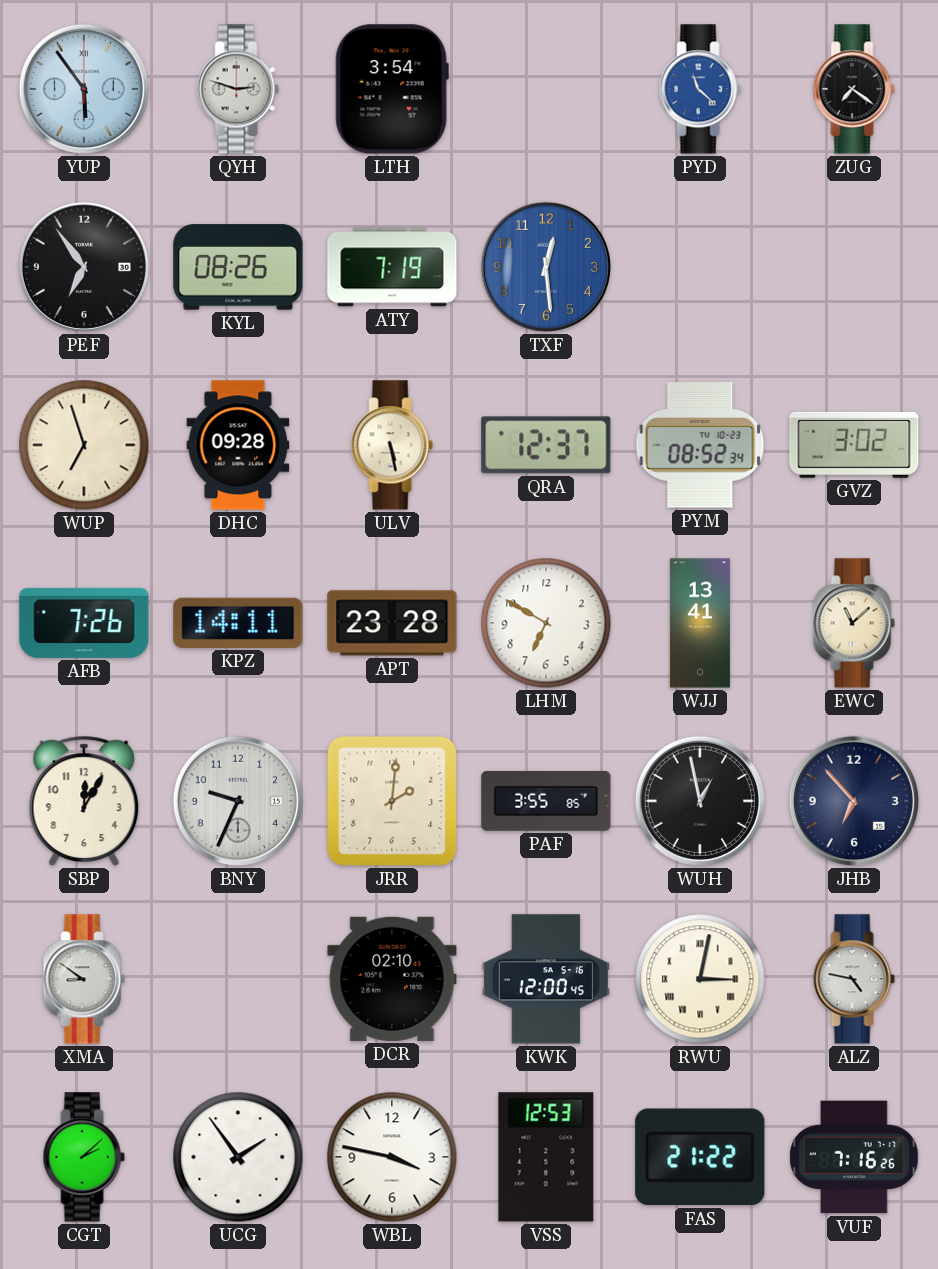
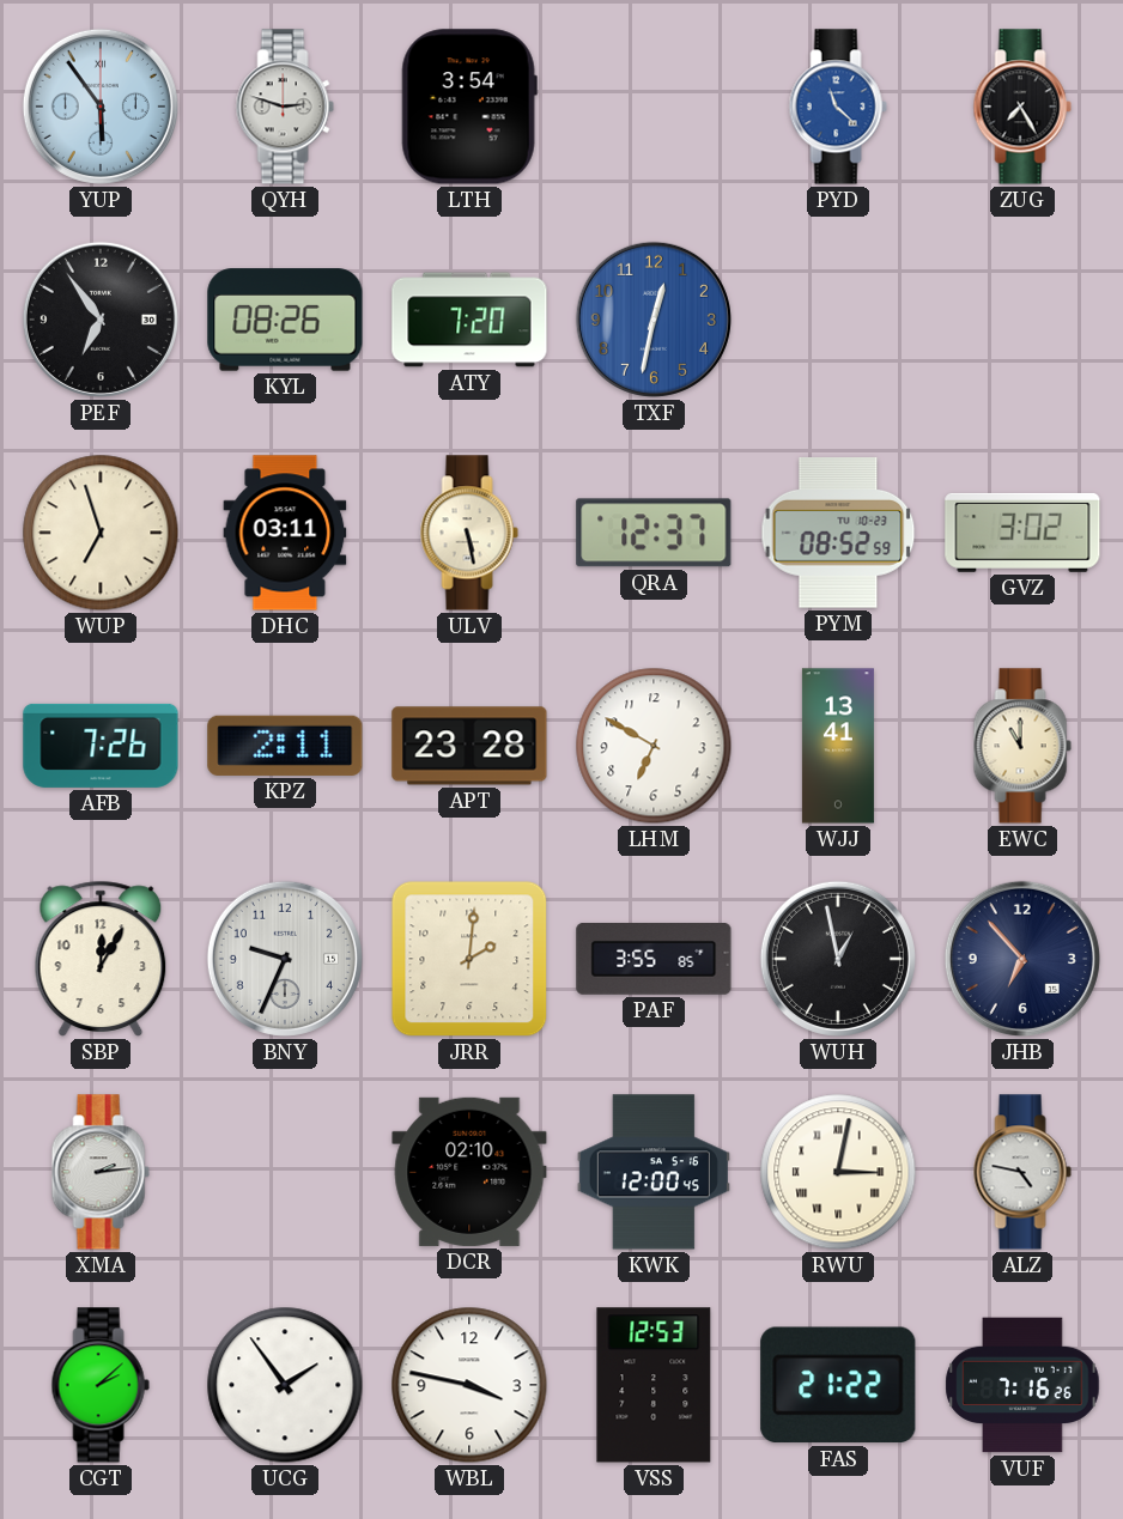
ZUG: 7:21 -> 7:25 (1022, 107)
ATY: 7:19 -> 7:20 (469, 320)
TXF: 12:29 -> 12:32 (654, 320)
DHC: 09:28 -> 03:11 (285, 533)
PYM: 08:52:34 -> 08:52:59 (838, 533)
KPZ: 14:11 -> 2:11 (285, 746)
EWC: 11:08 -> 11:00 (1022, 746)
XMA: 8:51 -> 2:14 (101, 1172)
